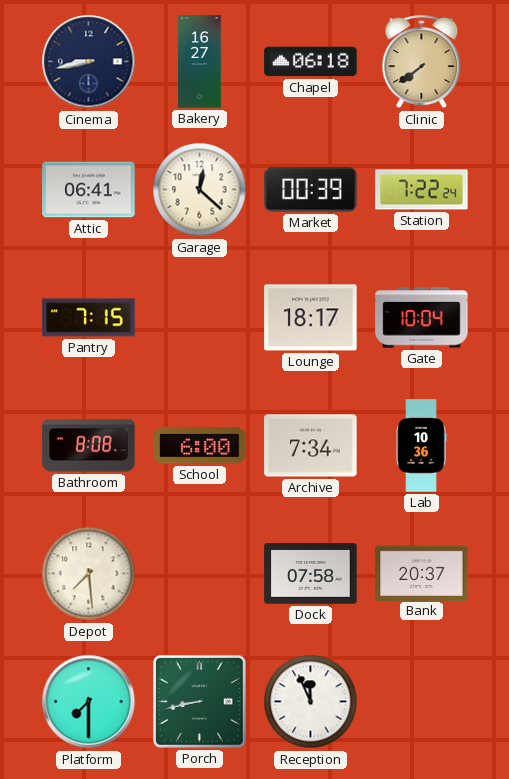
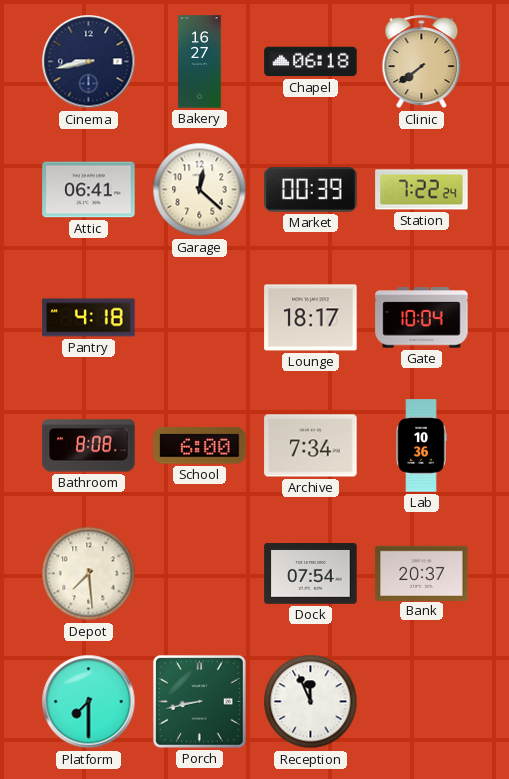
Pantry: 7:15 -> 4:18 (89, 318)
Dock: 07:58 -> 07:54 (311, 574)
